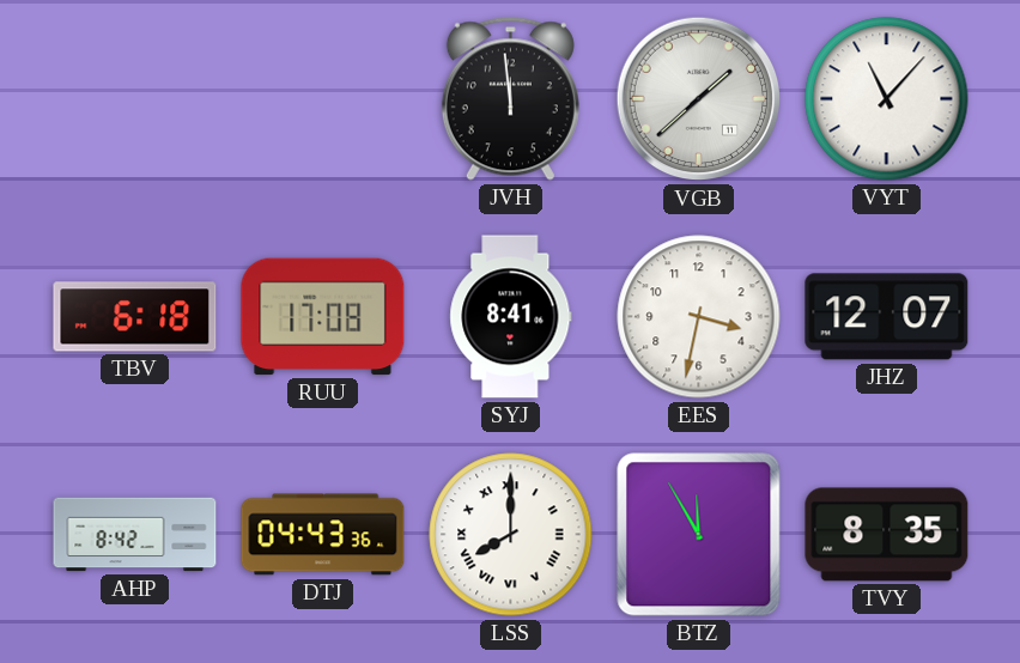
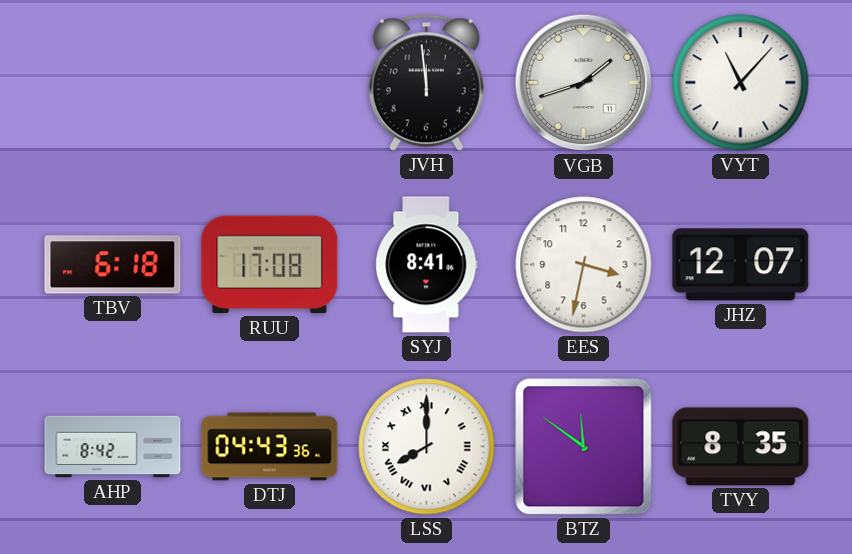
VGB: 1:38 -> 1:42 (584, 83)
BTZ: 11:55 -> 11:51 (584, 447)
